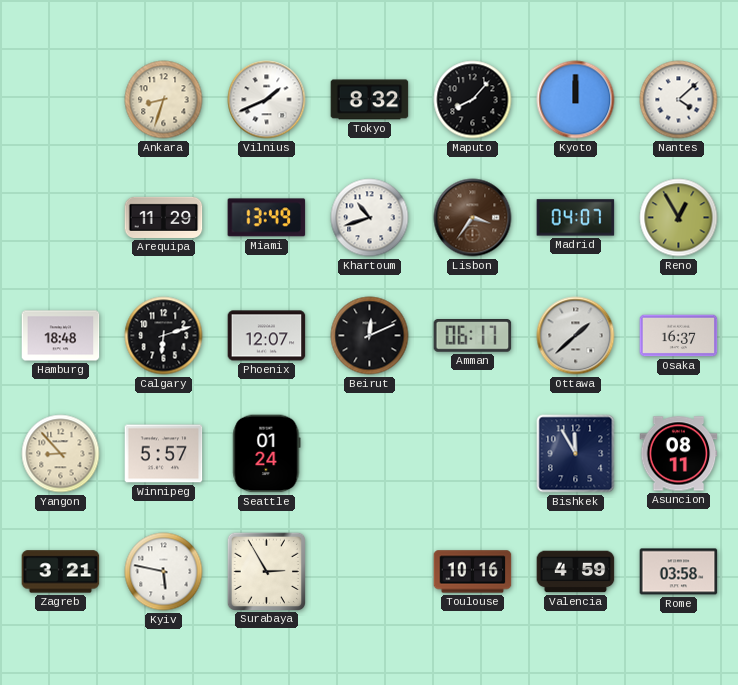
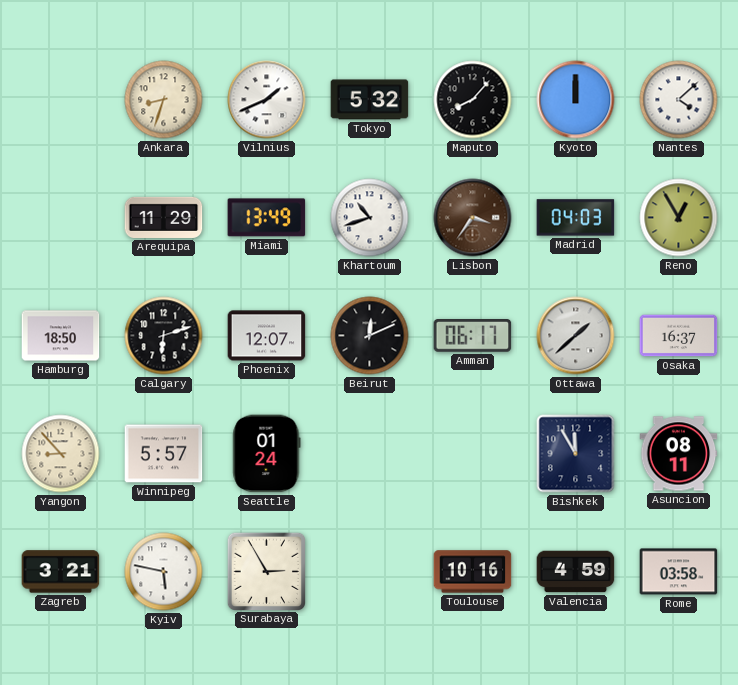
Tokyo: 8:32 -> 5:32 (370, 100)
Madrid: 04:07 -> 04:03 (576, 218)
Hamburg: 18:48 -> 18:50 (61, 336)
